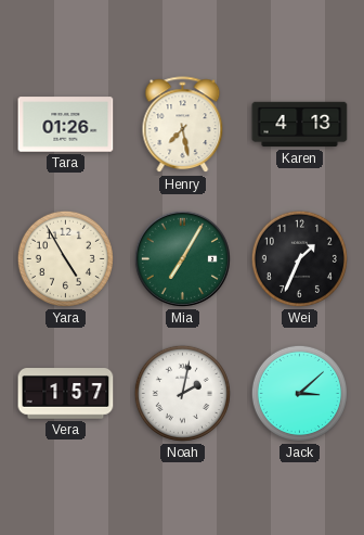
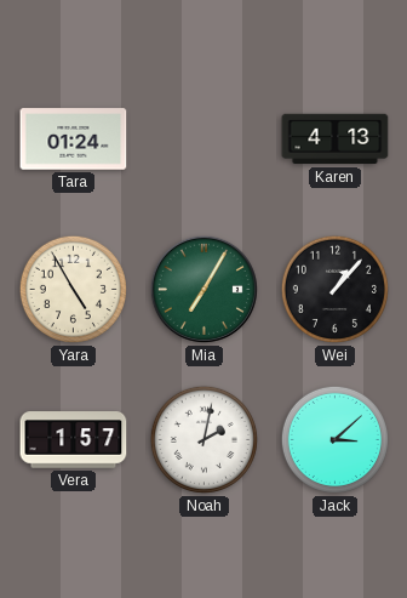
Tara: 01:26 -> 01:24 (74, 139)
Henry: 7:28 -> none (183, 125)
Wei: 1:34 -> 1:07 (334, 289)
